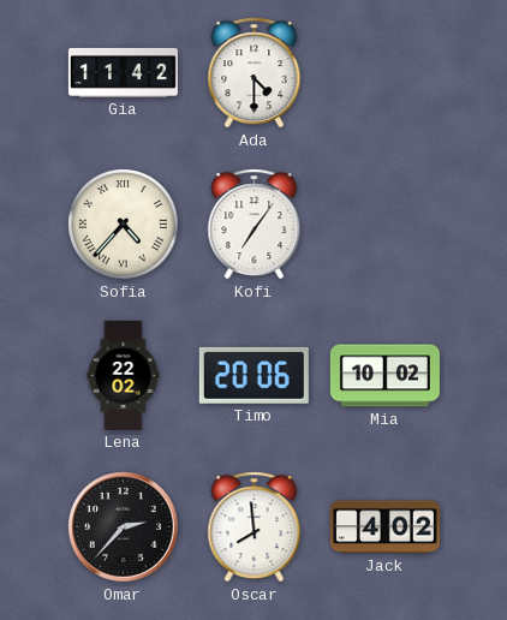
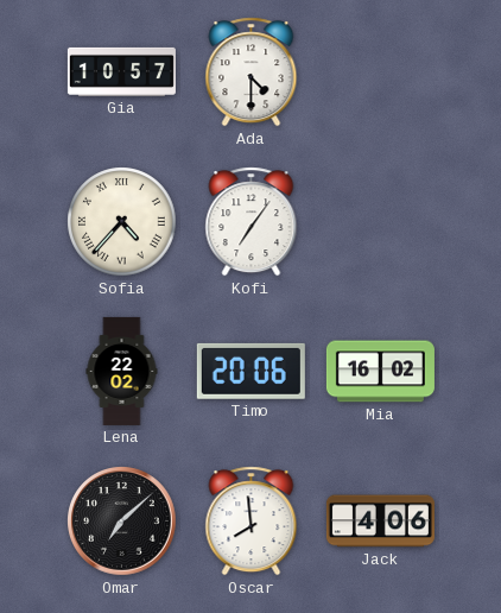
Gia: 11:42 -> 10:57 (121, 71)
Mia: 10:02 -> 16:02 (380, 372)
Omar: 2:37 -> 7:08 (122, 522)
Jack: 4:02 -> 4:06 (380, 522)
